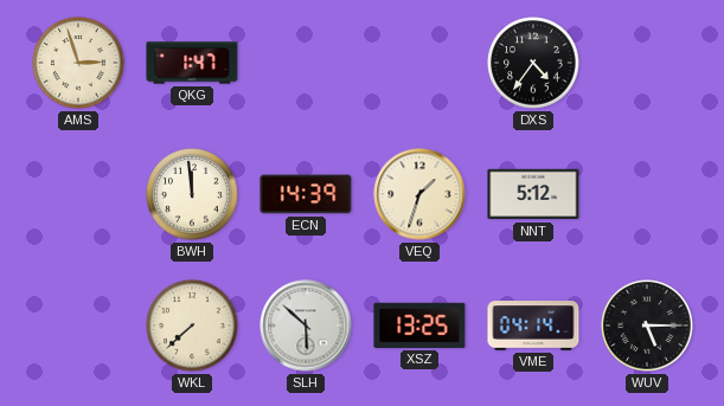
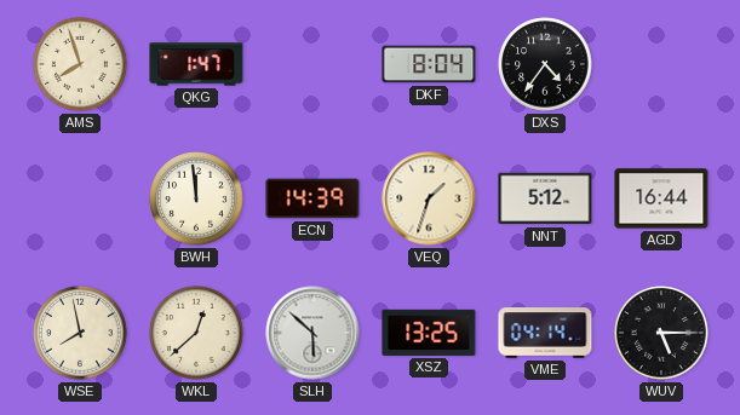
AMS: 2:57 -> 7:57 (80, 64)
DKF: none -> 8:04 (429, 64)
AGD: none -> 16:44 (661, 198)
WSE: none -> 7:58 (80, 333)
WKL: 7:38 -> 12:38 (196, 333)
